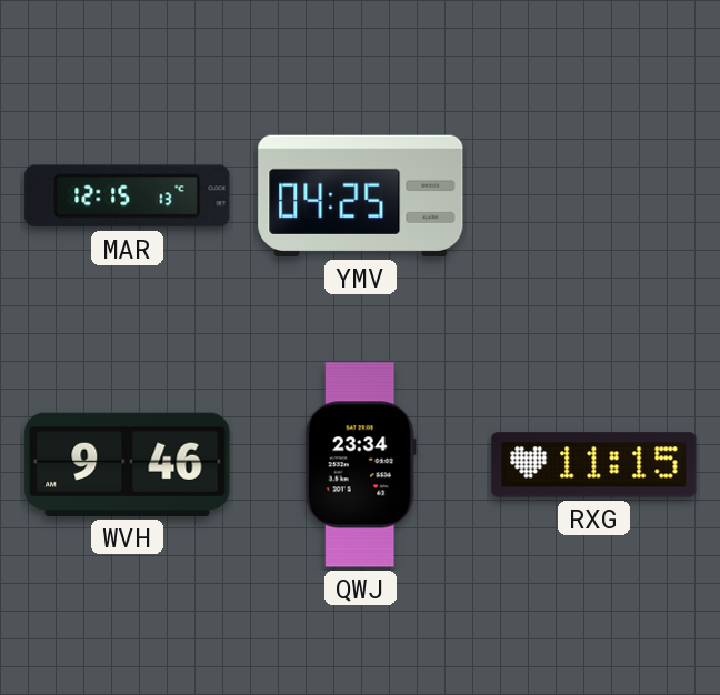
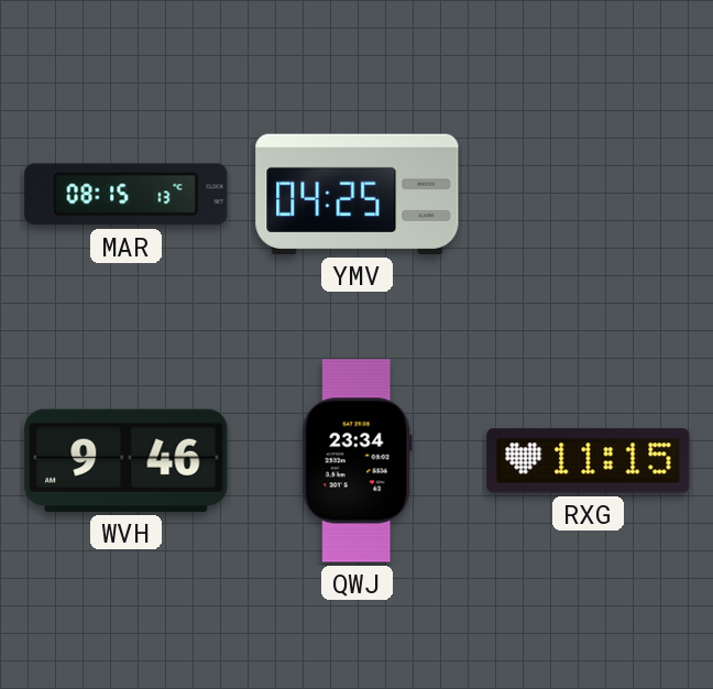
MAR: 12:15 -> 08:15 (127, 195)
